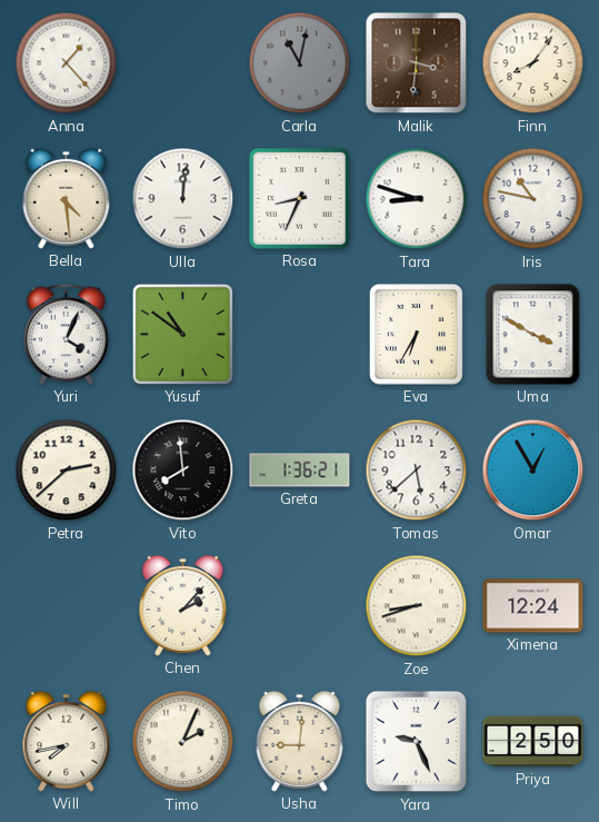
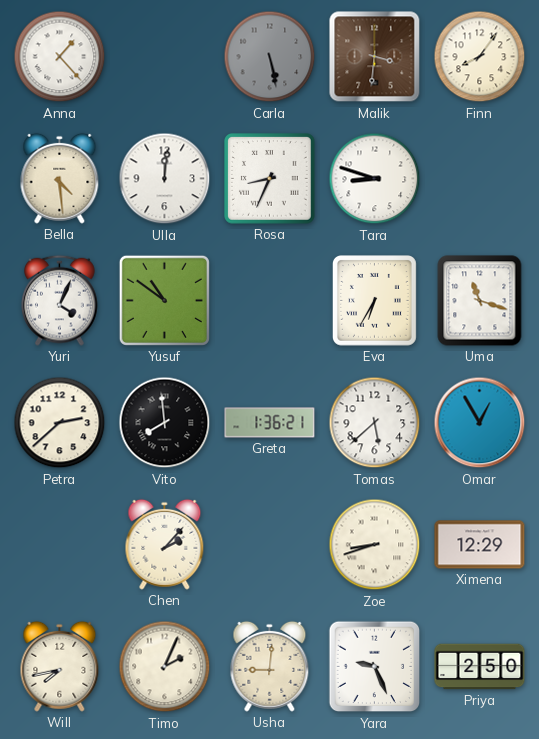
Carla: 11:02 -> 5:28 (270, 57)
Iris: 10:47 -> none (533, 199)
Uma: 3:50 -> 11:18 (480, 301)
Ximena: 12:24 -> 12:29 (480, 545)
